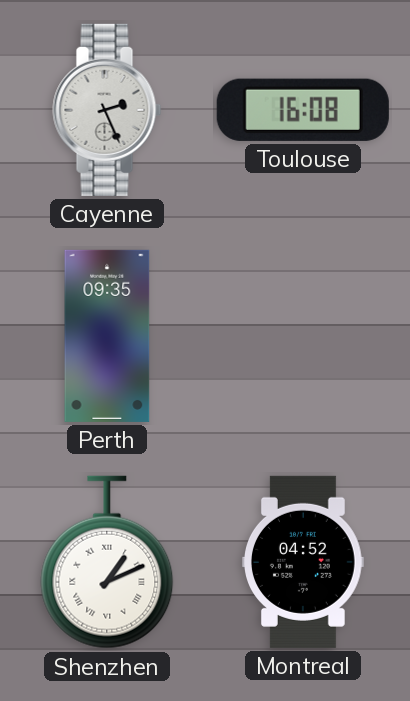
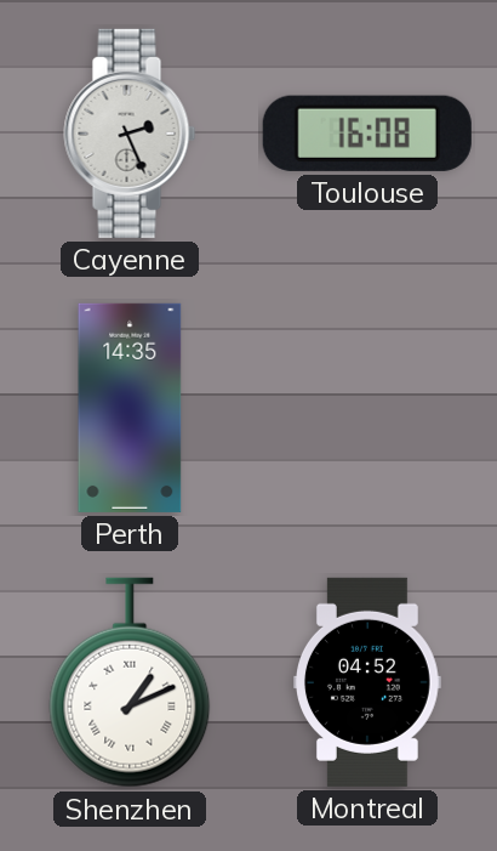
Perth: 09:35 -> 14:35 (130, 408)
